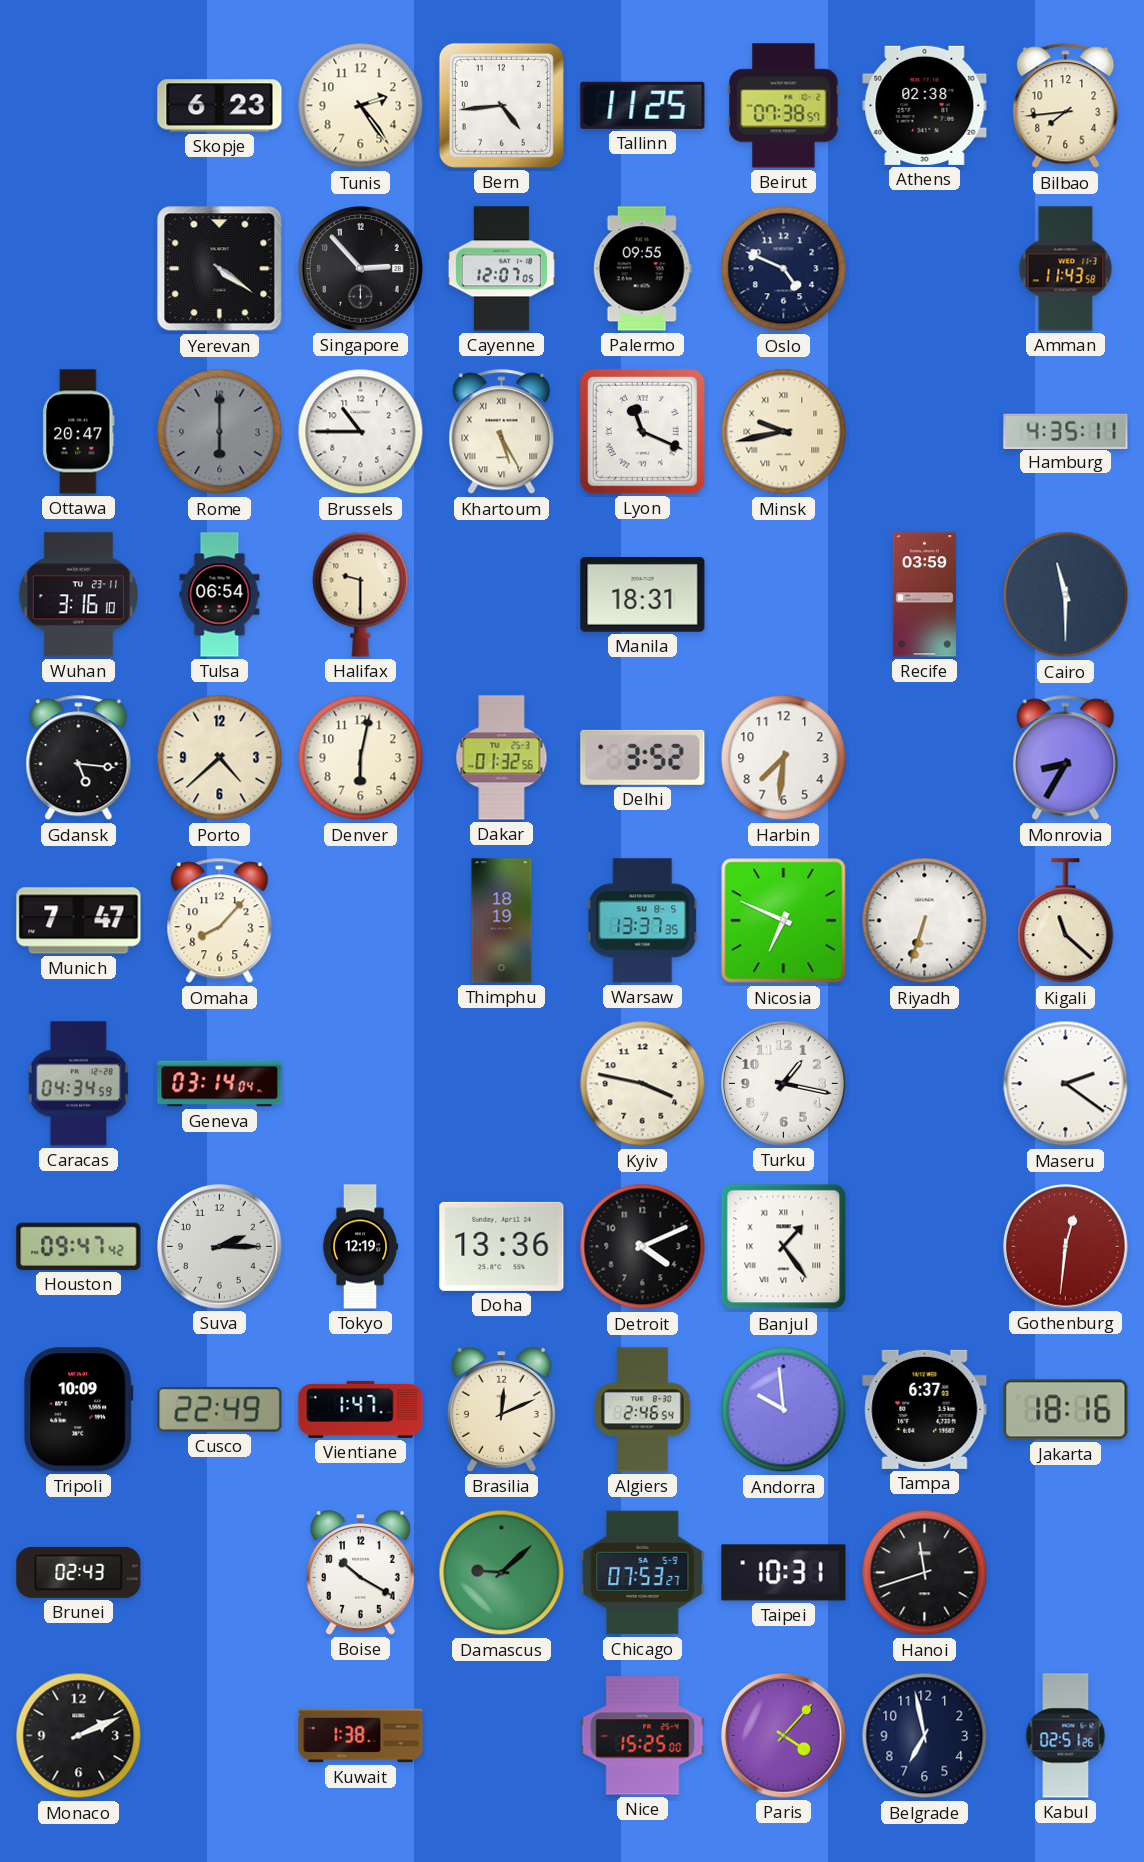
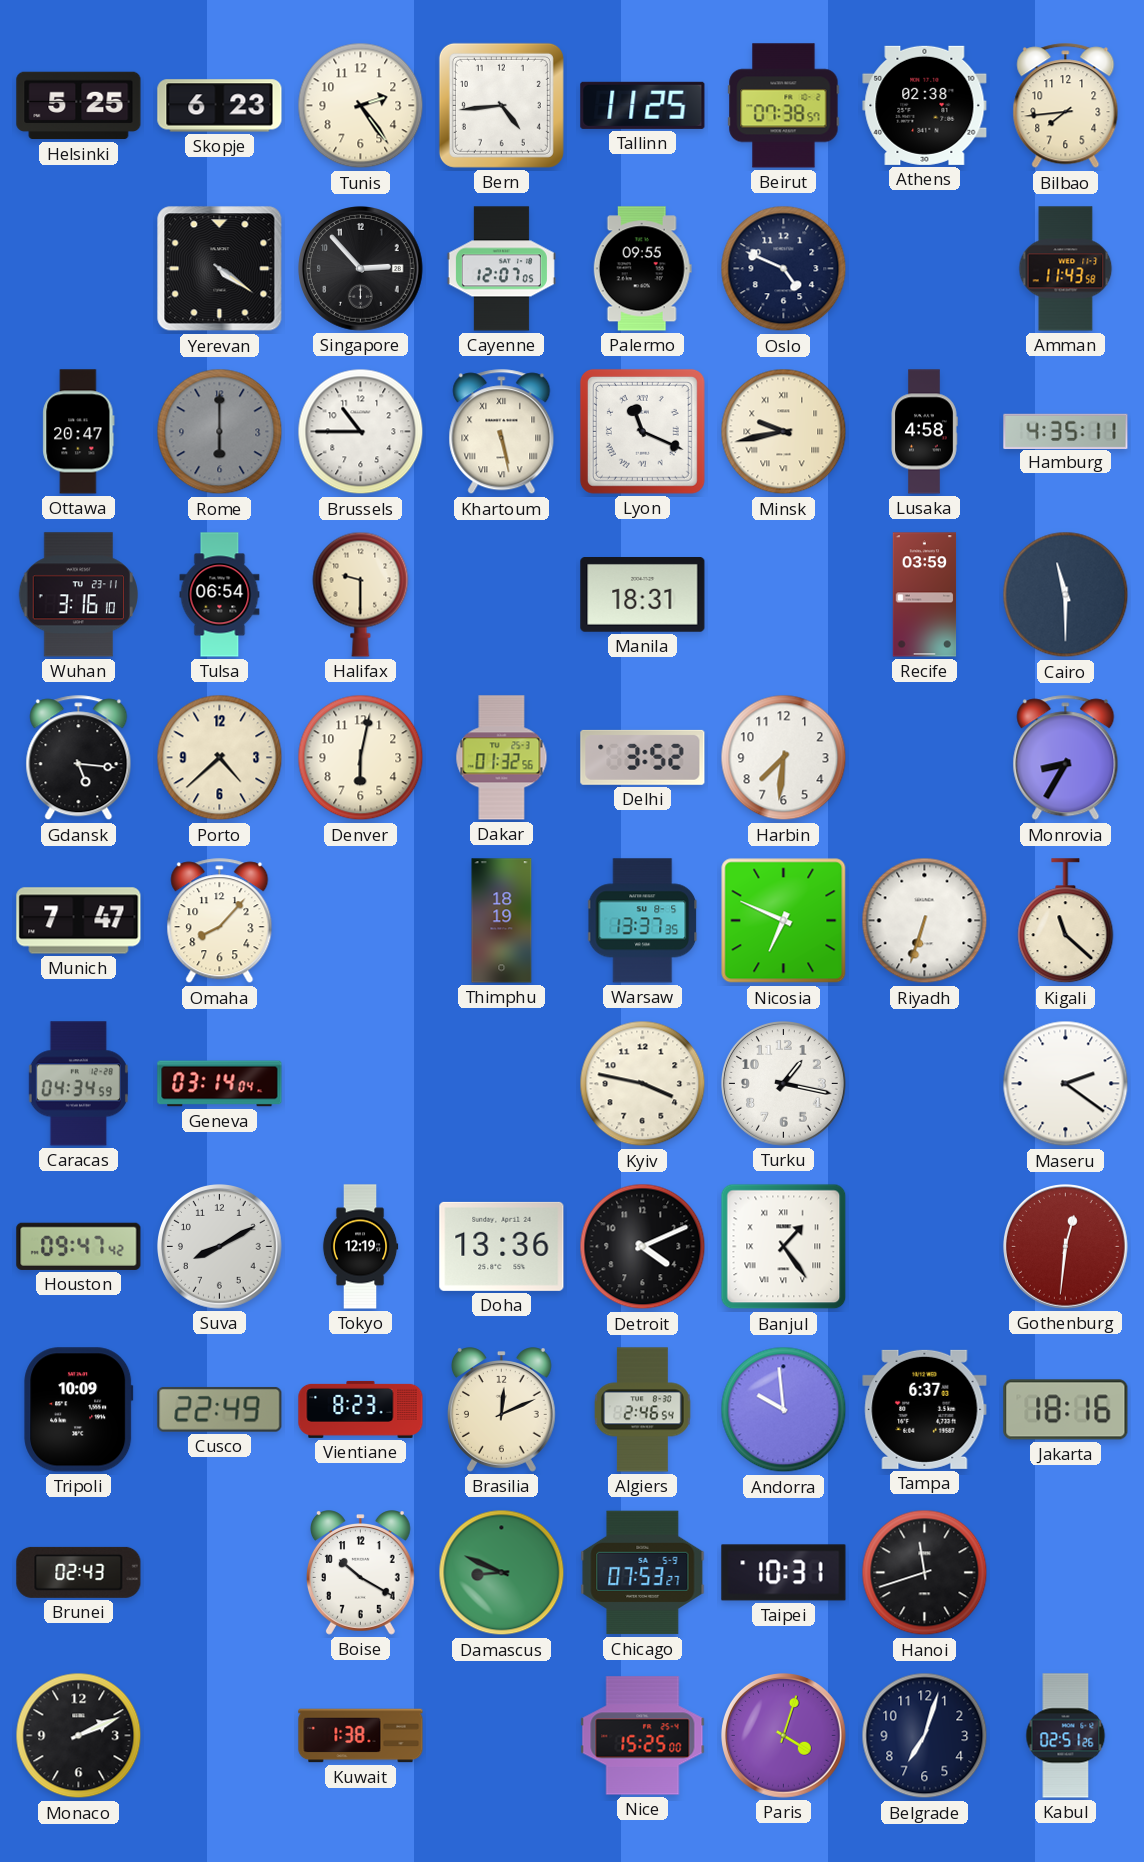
Helsinki: none -> 5:25 (79, 106)
Khartoum: 5:25 -> 5:28 (502, 432)
Lusaka: none -> 4:58 (924, 432)
Suva: 2:15 -> 8:10 (220, 1247)
Vientiane: 1:47 -> 8:23 (361, 1409)
Damascus: 9:08 -> 8:49 (502, 1573)
Paris: 4:07 -> 4:03 (784, 1736)
Belgrade: 6:58 -> 7:03 (925, 1736)
